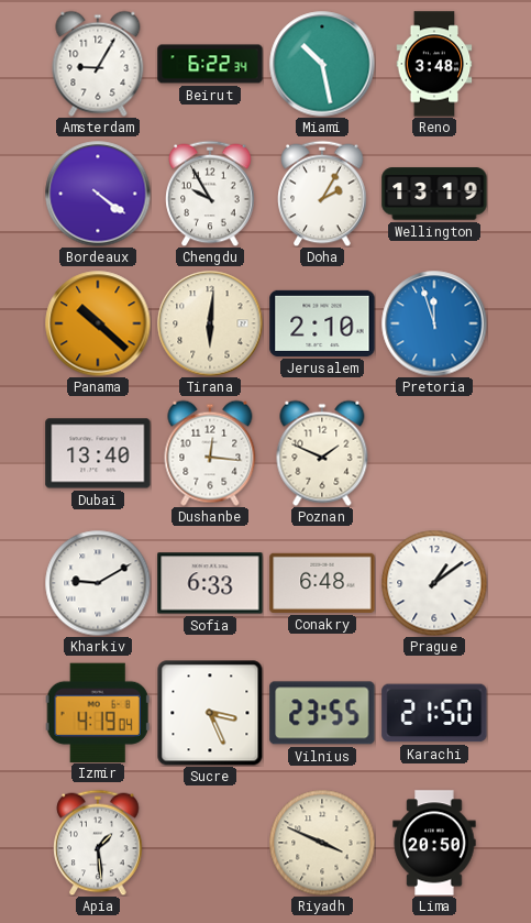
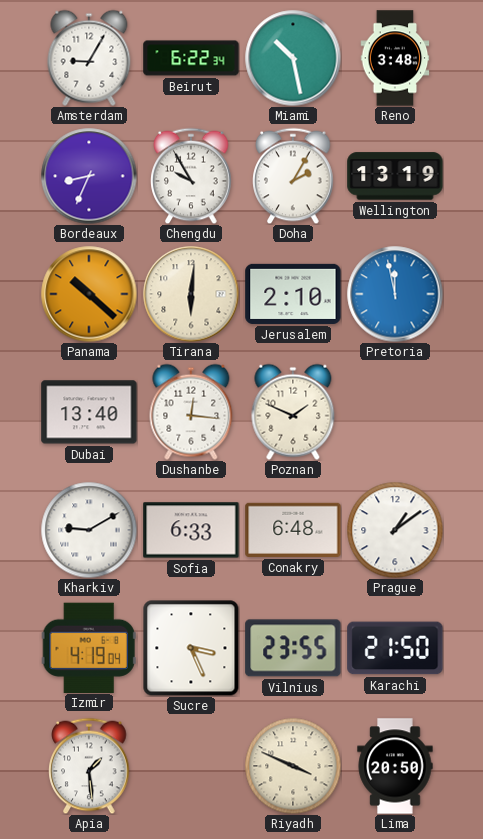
Bordeaux: 4:21 -> 8:34 (89, 176)
Pretoria: 11:57 -> 11:58 (395, 294)
